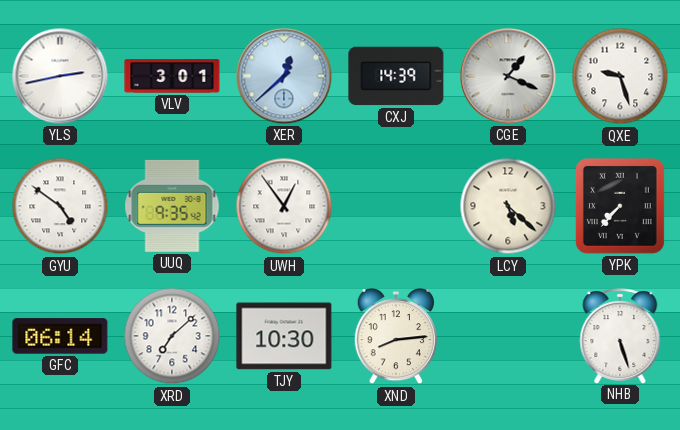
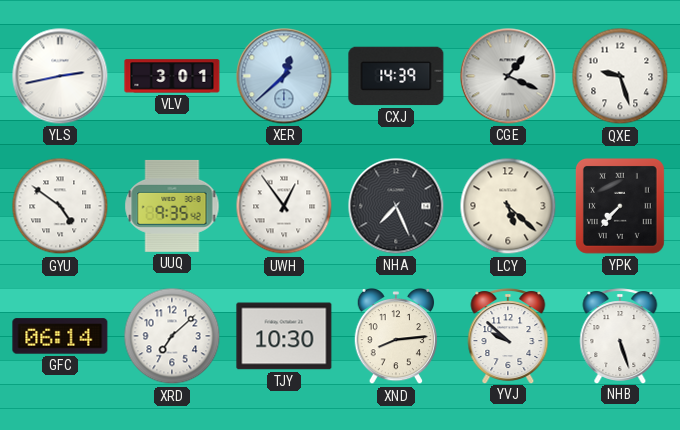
NHA: none -> 7:26 (396, 206)
YVJ: none -> 9:52 (508, 336)
